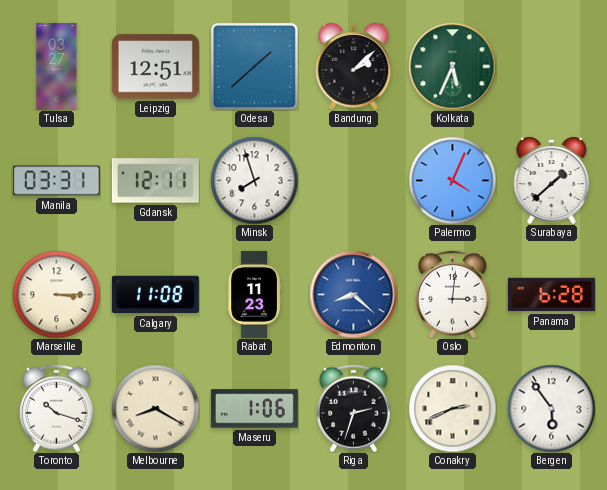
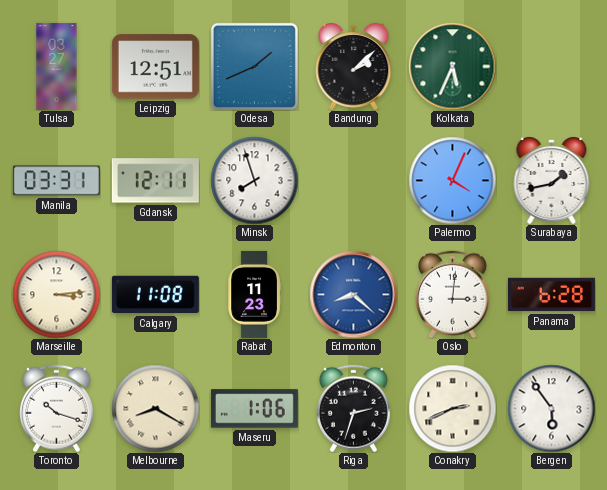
Odesa: 1:38 -> 1:41 (254, 66)
Surabaya: 1:38 -> 1:43 (552, 181)
Marseille: 3:15 -> 3:14 (56, 294)
